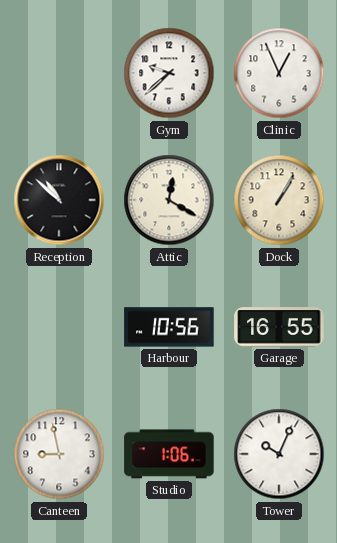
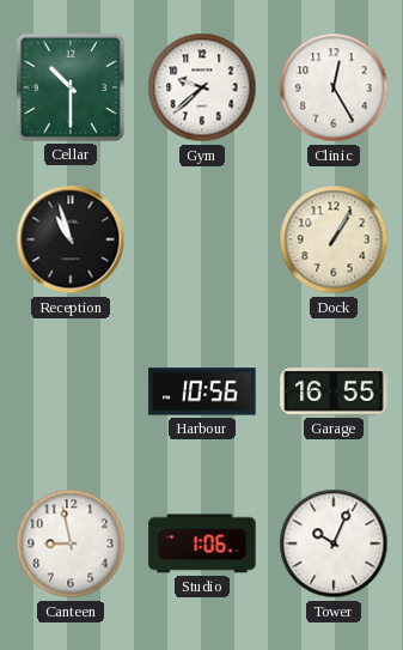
Cellar: none -> 10:30 (71, 87)
Clinic: 12:56 -> 12:25 (334, 87)
Reception: 10:52 -> 10:57 (71, 239)
Attic: 12:20 -> none (169, 200)
